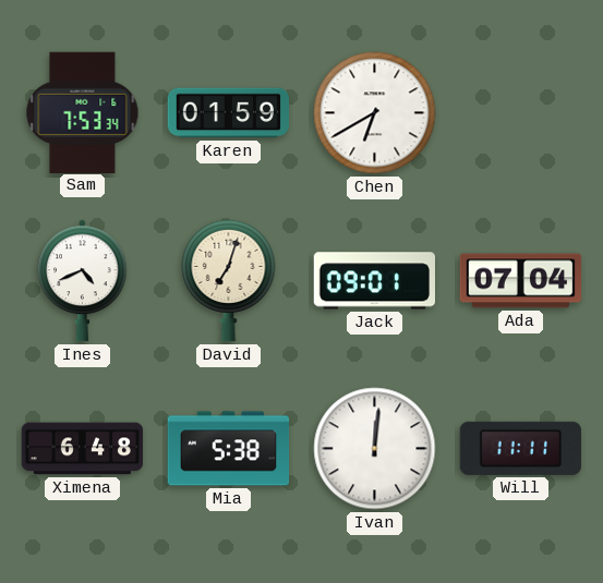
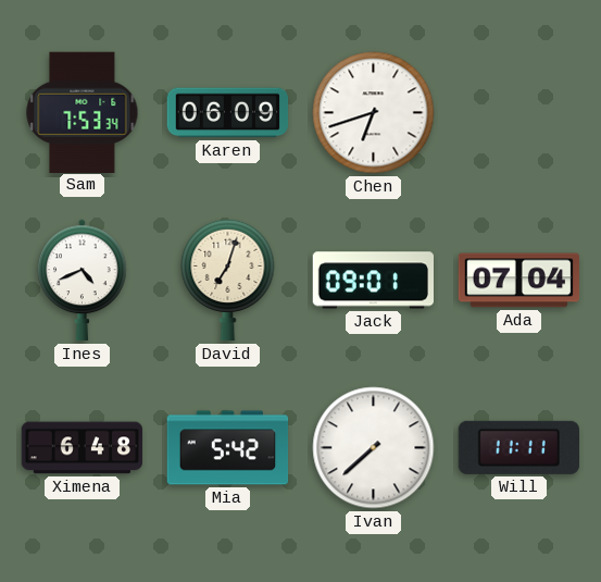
Karen: 01:59 -> 06:09 (228, 113)
Chen: 6:40 -> 6:42 (374, 113)
Mia: 5:38 -> 5:42 (228, 448)
Ivan: 12:01 -> 7:38 (374, 448)
